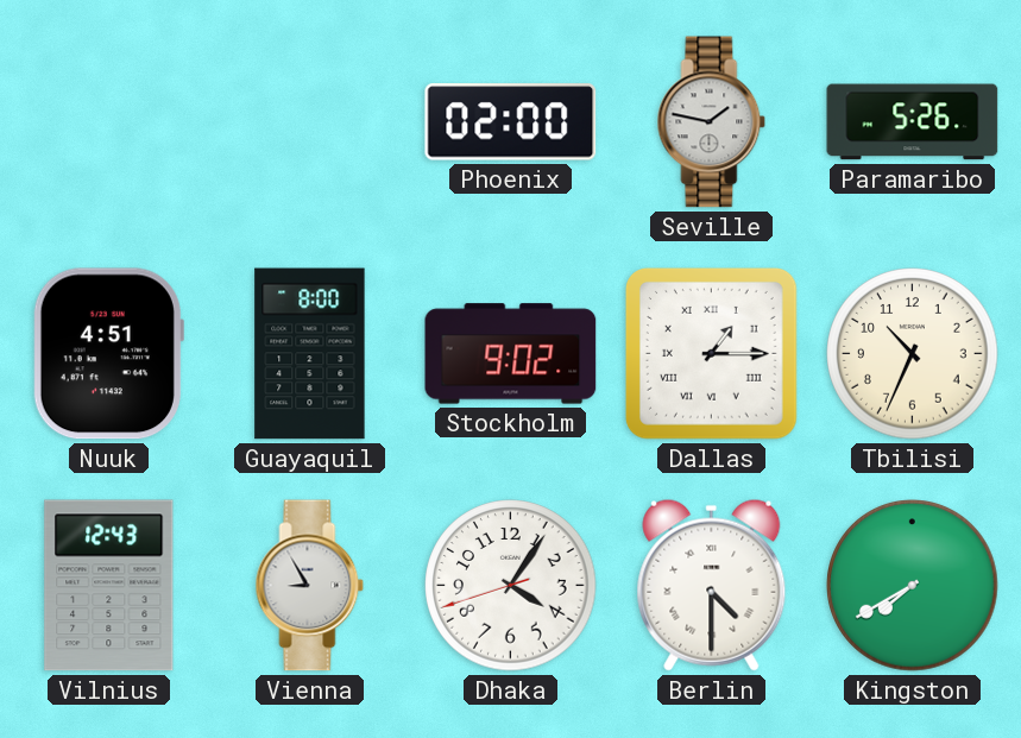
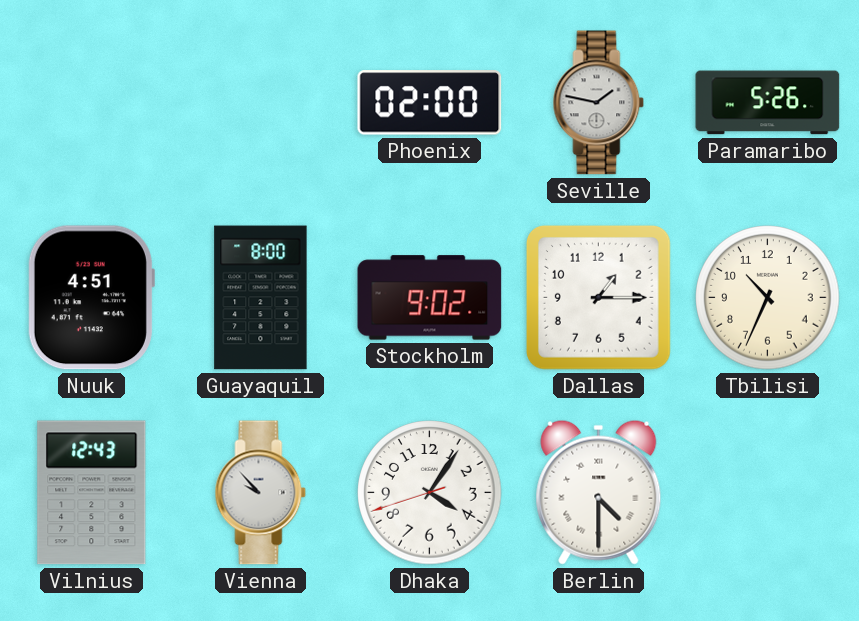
Dallas numerals: Roman -> Arabic (598, 297)
Vienna: 8:55 -> 9:53 (261, 493)
Kingston: 7:40 -> none (913, 586)
